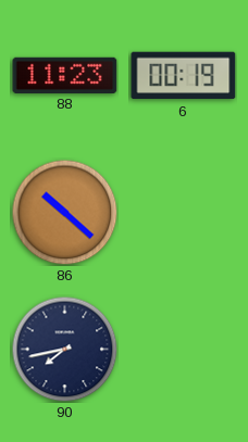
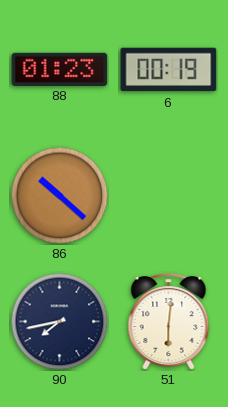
88: 11:23 -> 01:23 (60, 69)
51: none -> 6:01 (169, 322)
